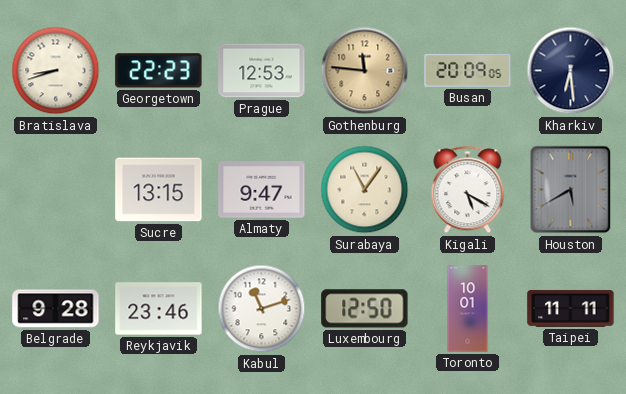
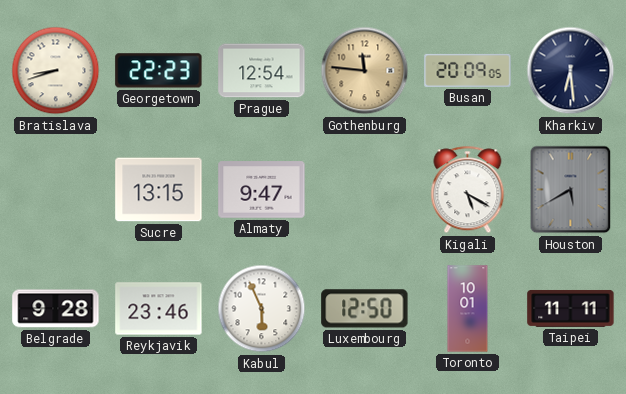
Prague: 12:53 -> 12:54 (262, 71)
Surabaya: 11:06 -> none (365, 190)
Kabul: 11:12 -> 5:56 (262, 309)
